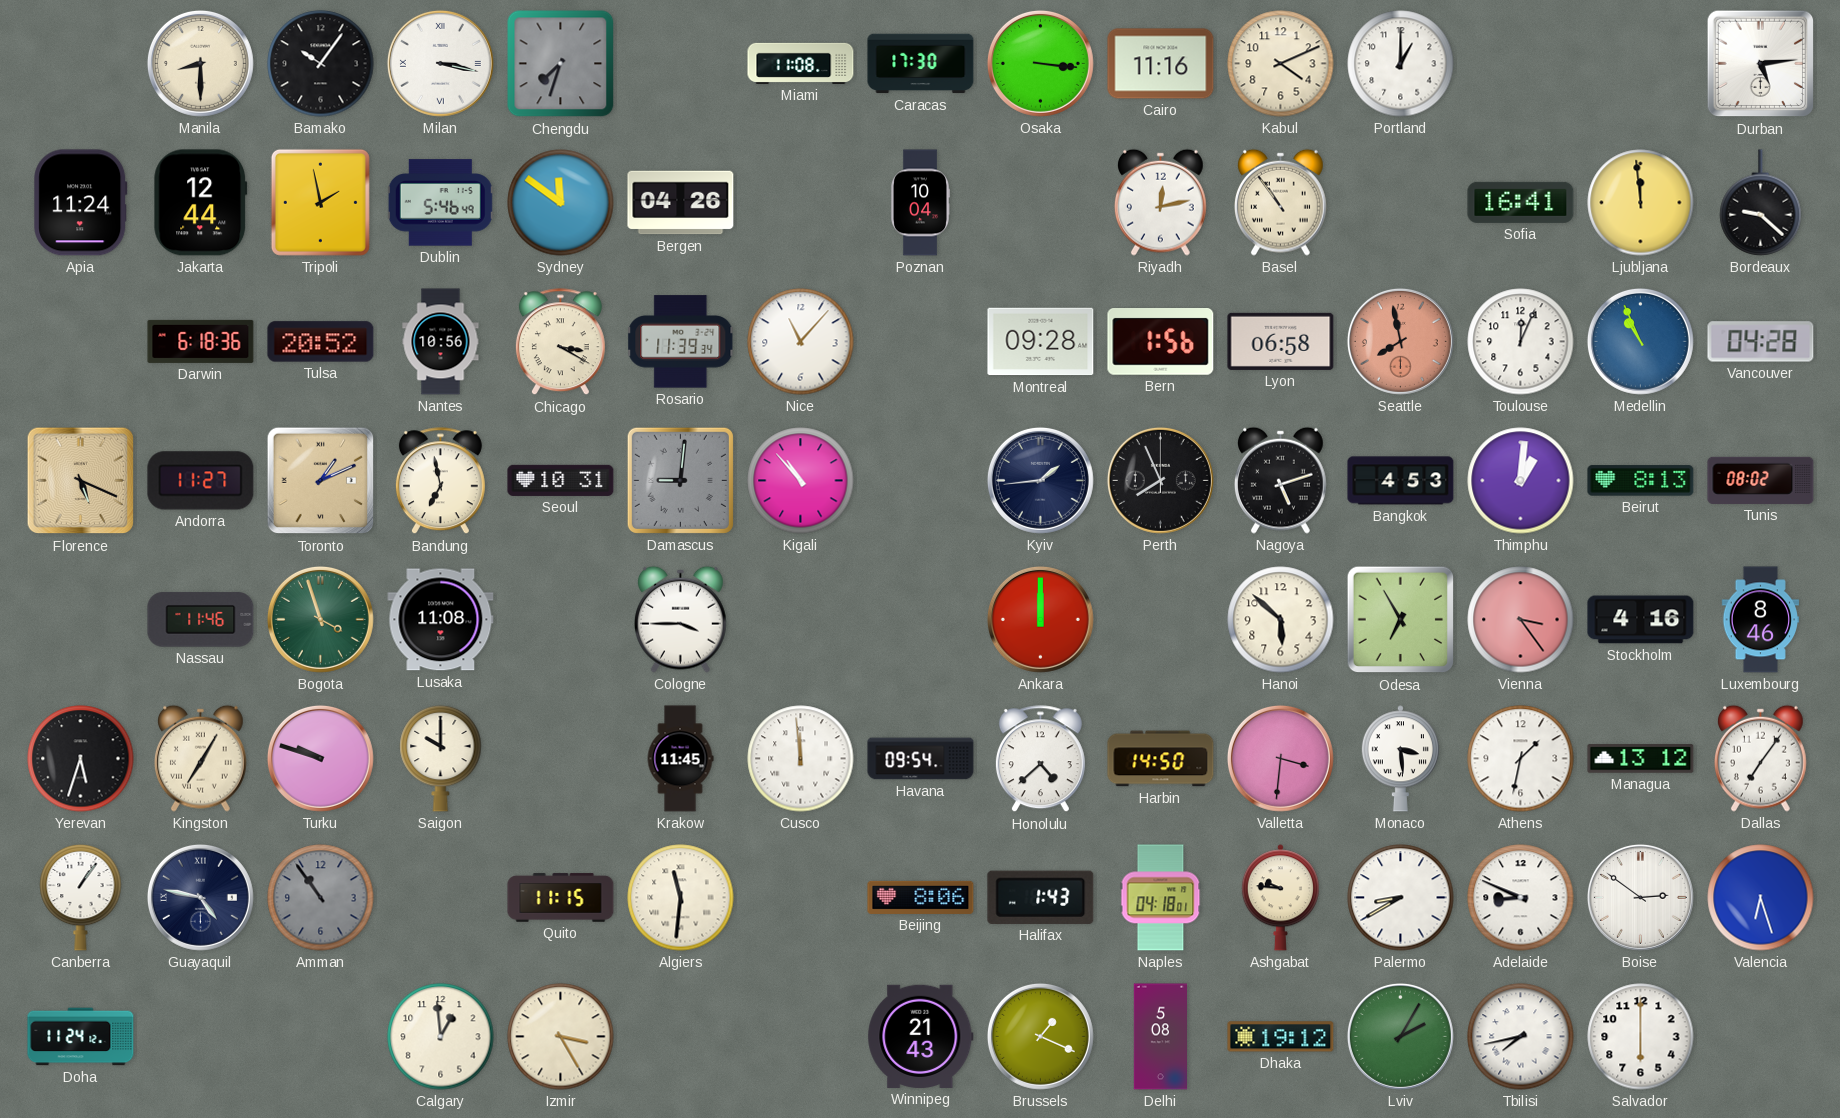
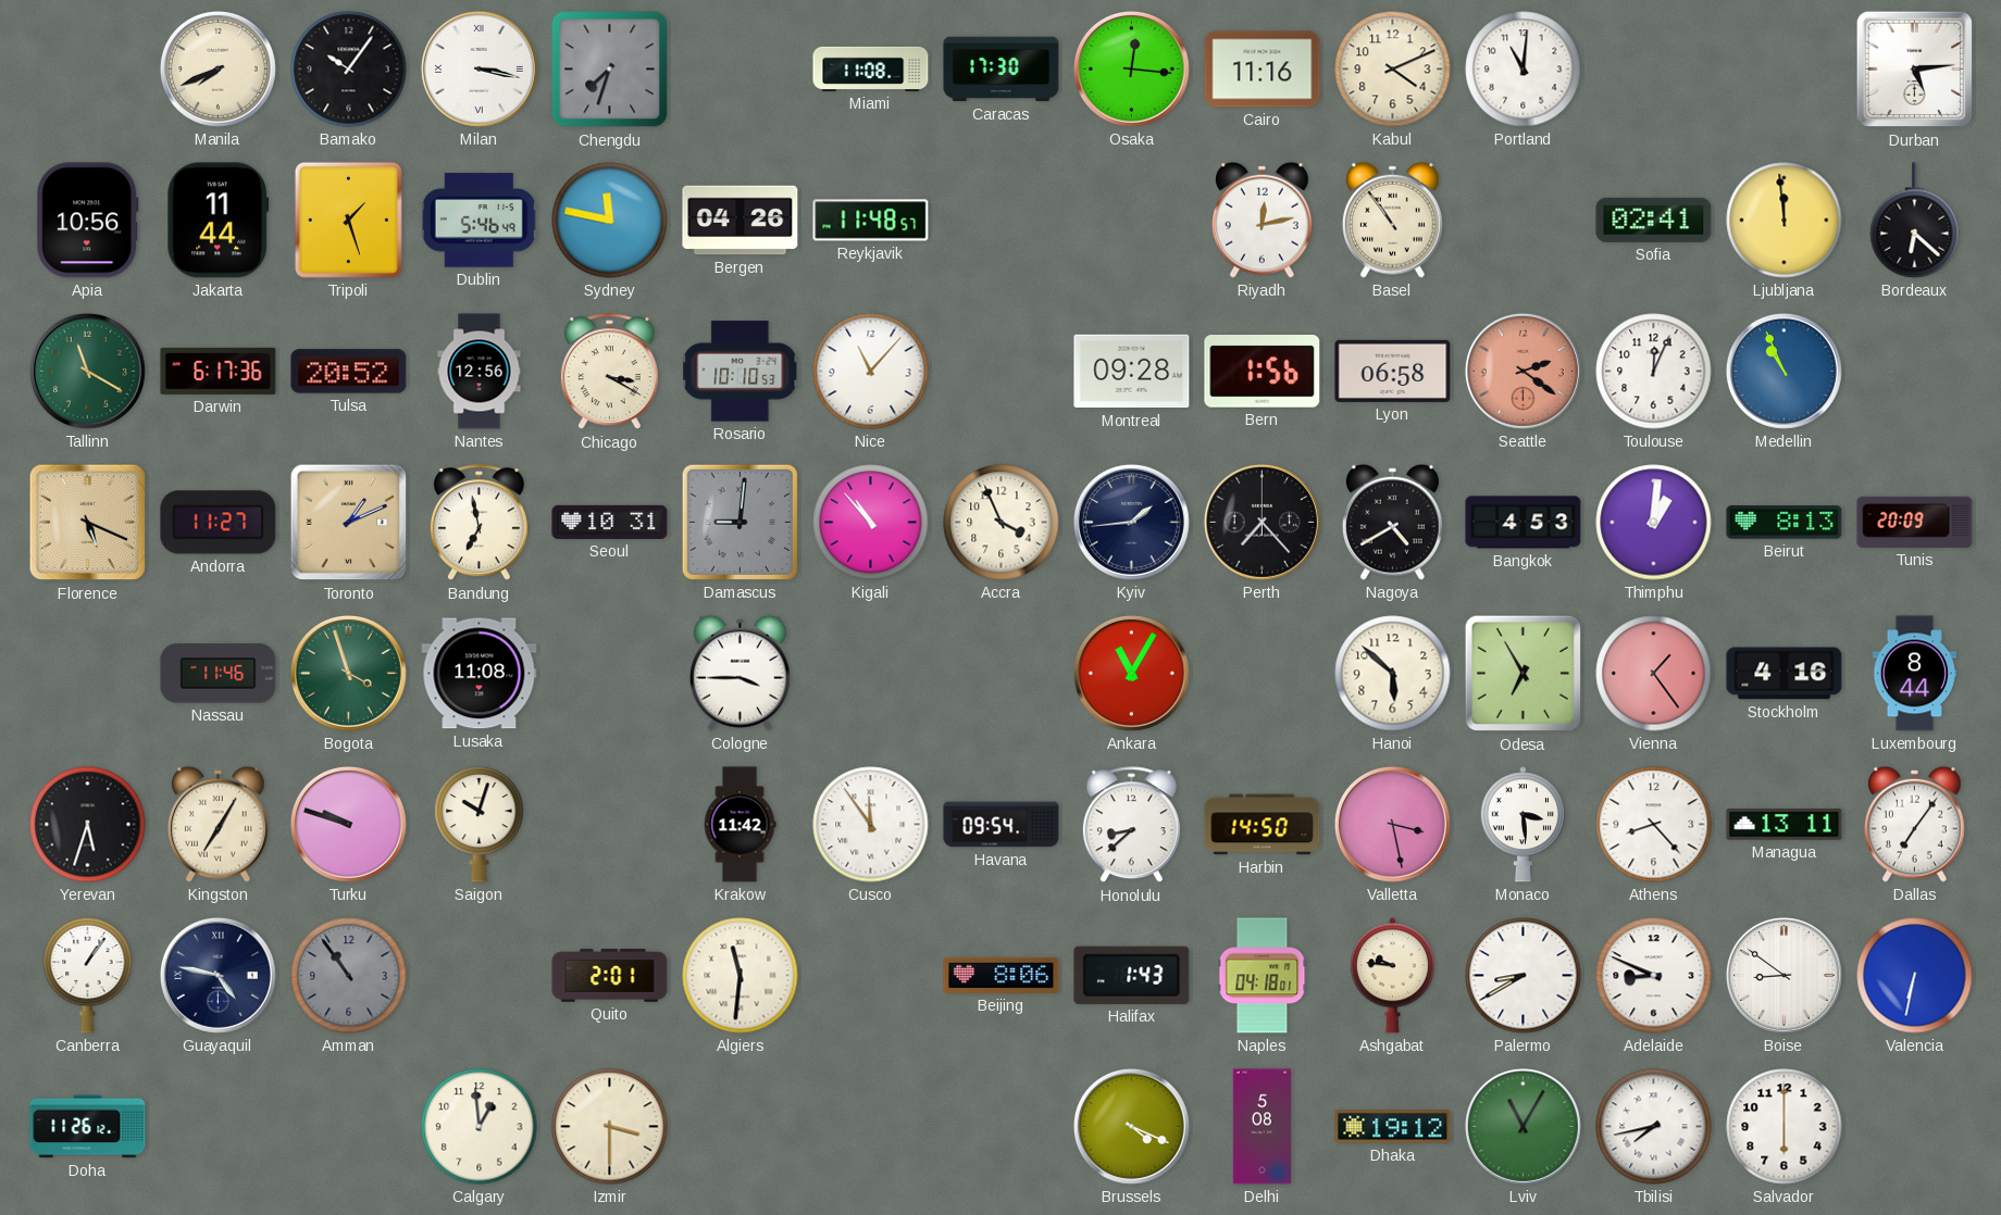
Manila: 8:30 -> 7:41 (217, 68)
Osaka: 3:16 -> 12:16 (1131, 68)
Portland: 1:00 -> 11:01 (1524, 70)
Apia: 11:24 -> 10:56 (88, 221)
Jakarta: 12:44 -> 11:44 (219, 221)
Tripoli: 1:58 -> 1:27 (348, 220)
Sydney: 11:51 -> 11:47 (610, 221)
Reykjavik: none -> 11:48 (871, 221)
Poznan: 10:04 -> none (919, 203)
Sofia: 16:41 -> 02:41 (1654, 220)
Bordeaux: 9:22 -> 6:22 (1915, 221)
Tallinn: none -> 11:20 (87, 371)
Darwin: 6:18 -> 6:17 (219, 371)
Nantes: 10:56 -> 12:56 (480, 372)
Rosario: 11:39 -> 10:10 (741, 372)
Seattle: 7:58 -> 2:21 (1522, 371)
Vancouver: 04:28 -> none (1761, 342)
Accra: none -> 3:56 (1002, 523)
Perth: 7:56 -> 7:23 (1261, 522)
Nagoya: 5:12 -> 4:40 (1392, 522)
Tunis: 08:02 -> 20:09 (1915, 522)
Ankara: 12:00 -> 11:05 (1131, 673)
Vienna: 3:24 -> 1:24 (1654, 674)
Luxembourg: 8:46 -> 8:44 (1915, 674)
Saigon: 10:00 -> 10:03 (480, 824)
Krakow: 11:45 -> 11:42 (739, 825)
Cusco: 11:59 -> 11:54 (871, 825)
Honolulu: 4:38 -> 8:38 (1131, 825)
Valletta: 3:31 -> 3:28 (1392, 824)
Athens: 1:32 -> 8:23 (1654, 825)
Managua: 13:12 -> 13:11 (1785, 825)
Quito: 11:15 -> 2:01 (610, 976)
Boise: 2:51 -> 8:51 (1783, 975)
Valencia: 6:27 -> 6:32 (1915, 976)
Doha: 11:24 -> 11:26 (88, 1127)
Izmir: 3:25 -> 3:30 (610, 1127)
Winnipeg: 21:43 -> none (921, 1036)
Brussels: 1:19 -> 4:19 (1131, 1126)
Lviv: 2:05 -> 11:05 (1522, 1126)
